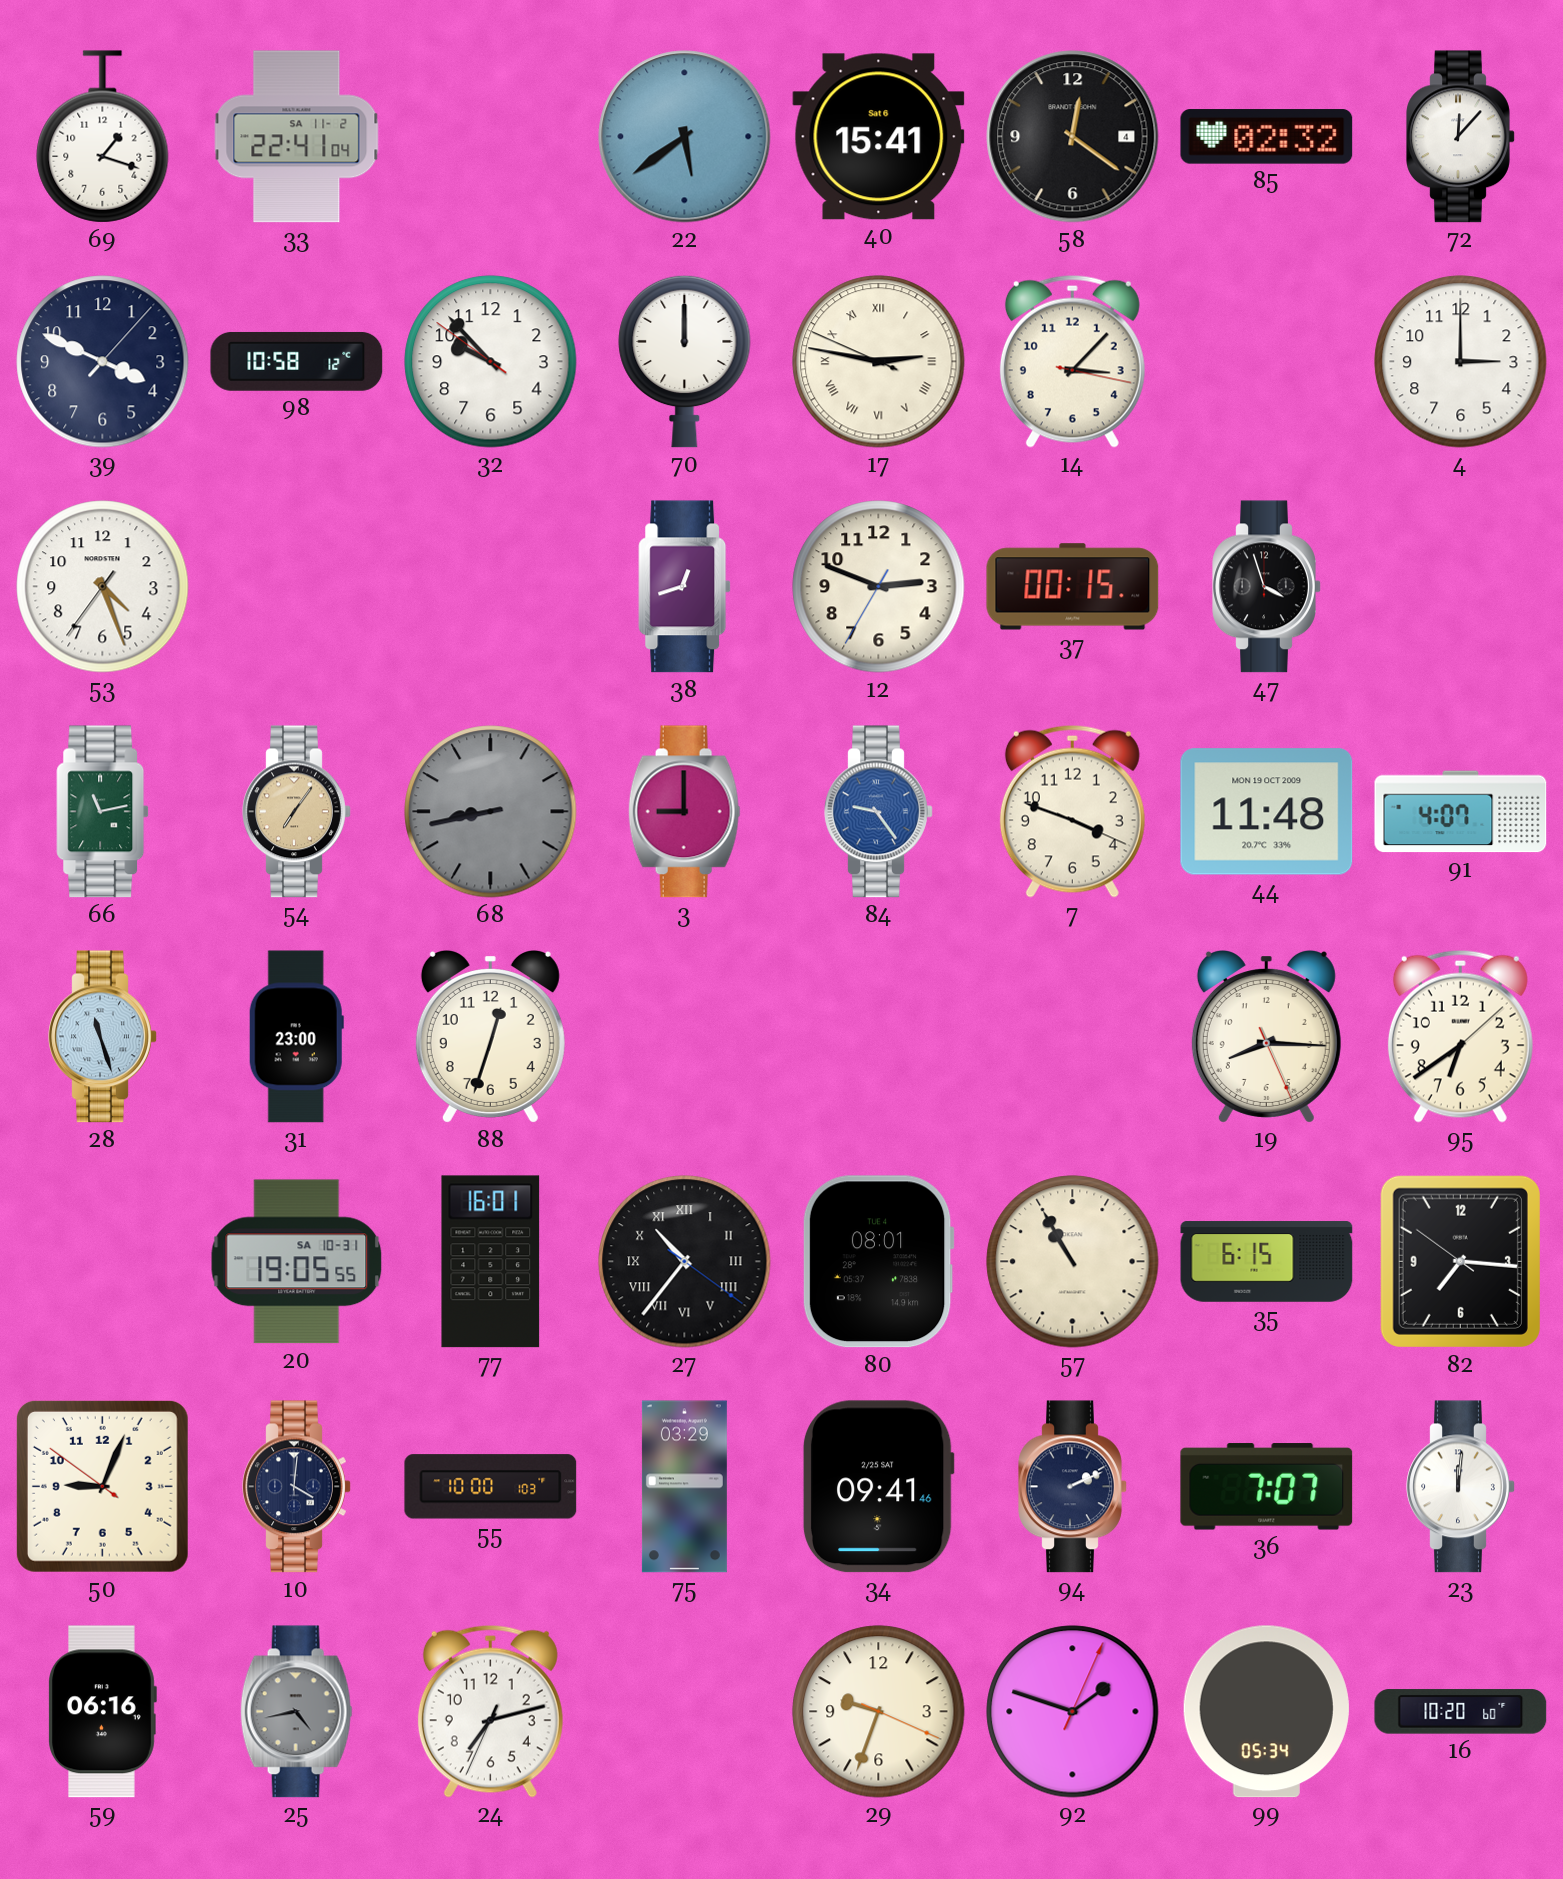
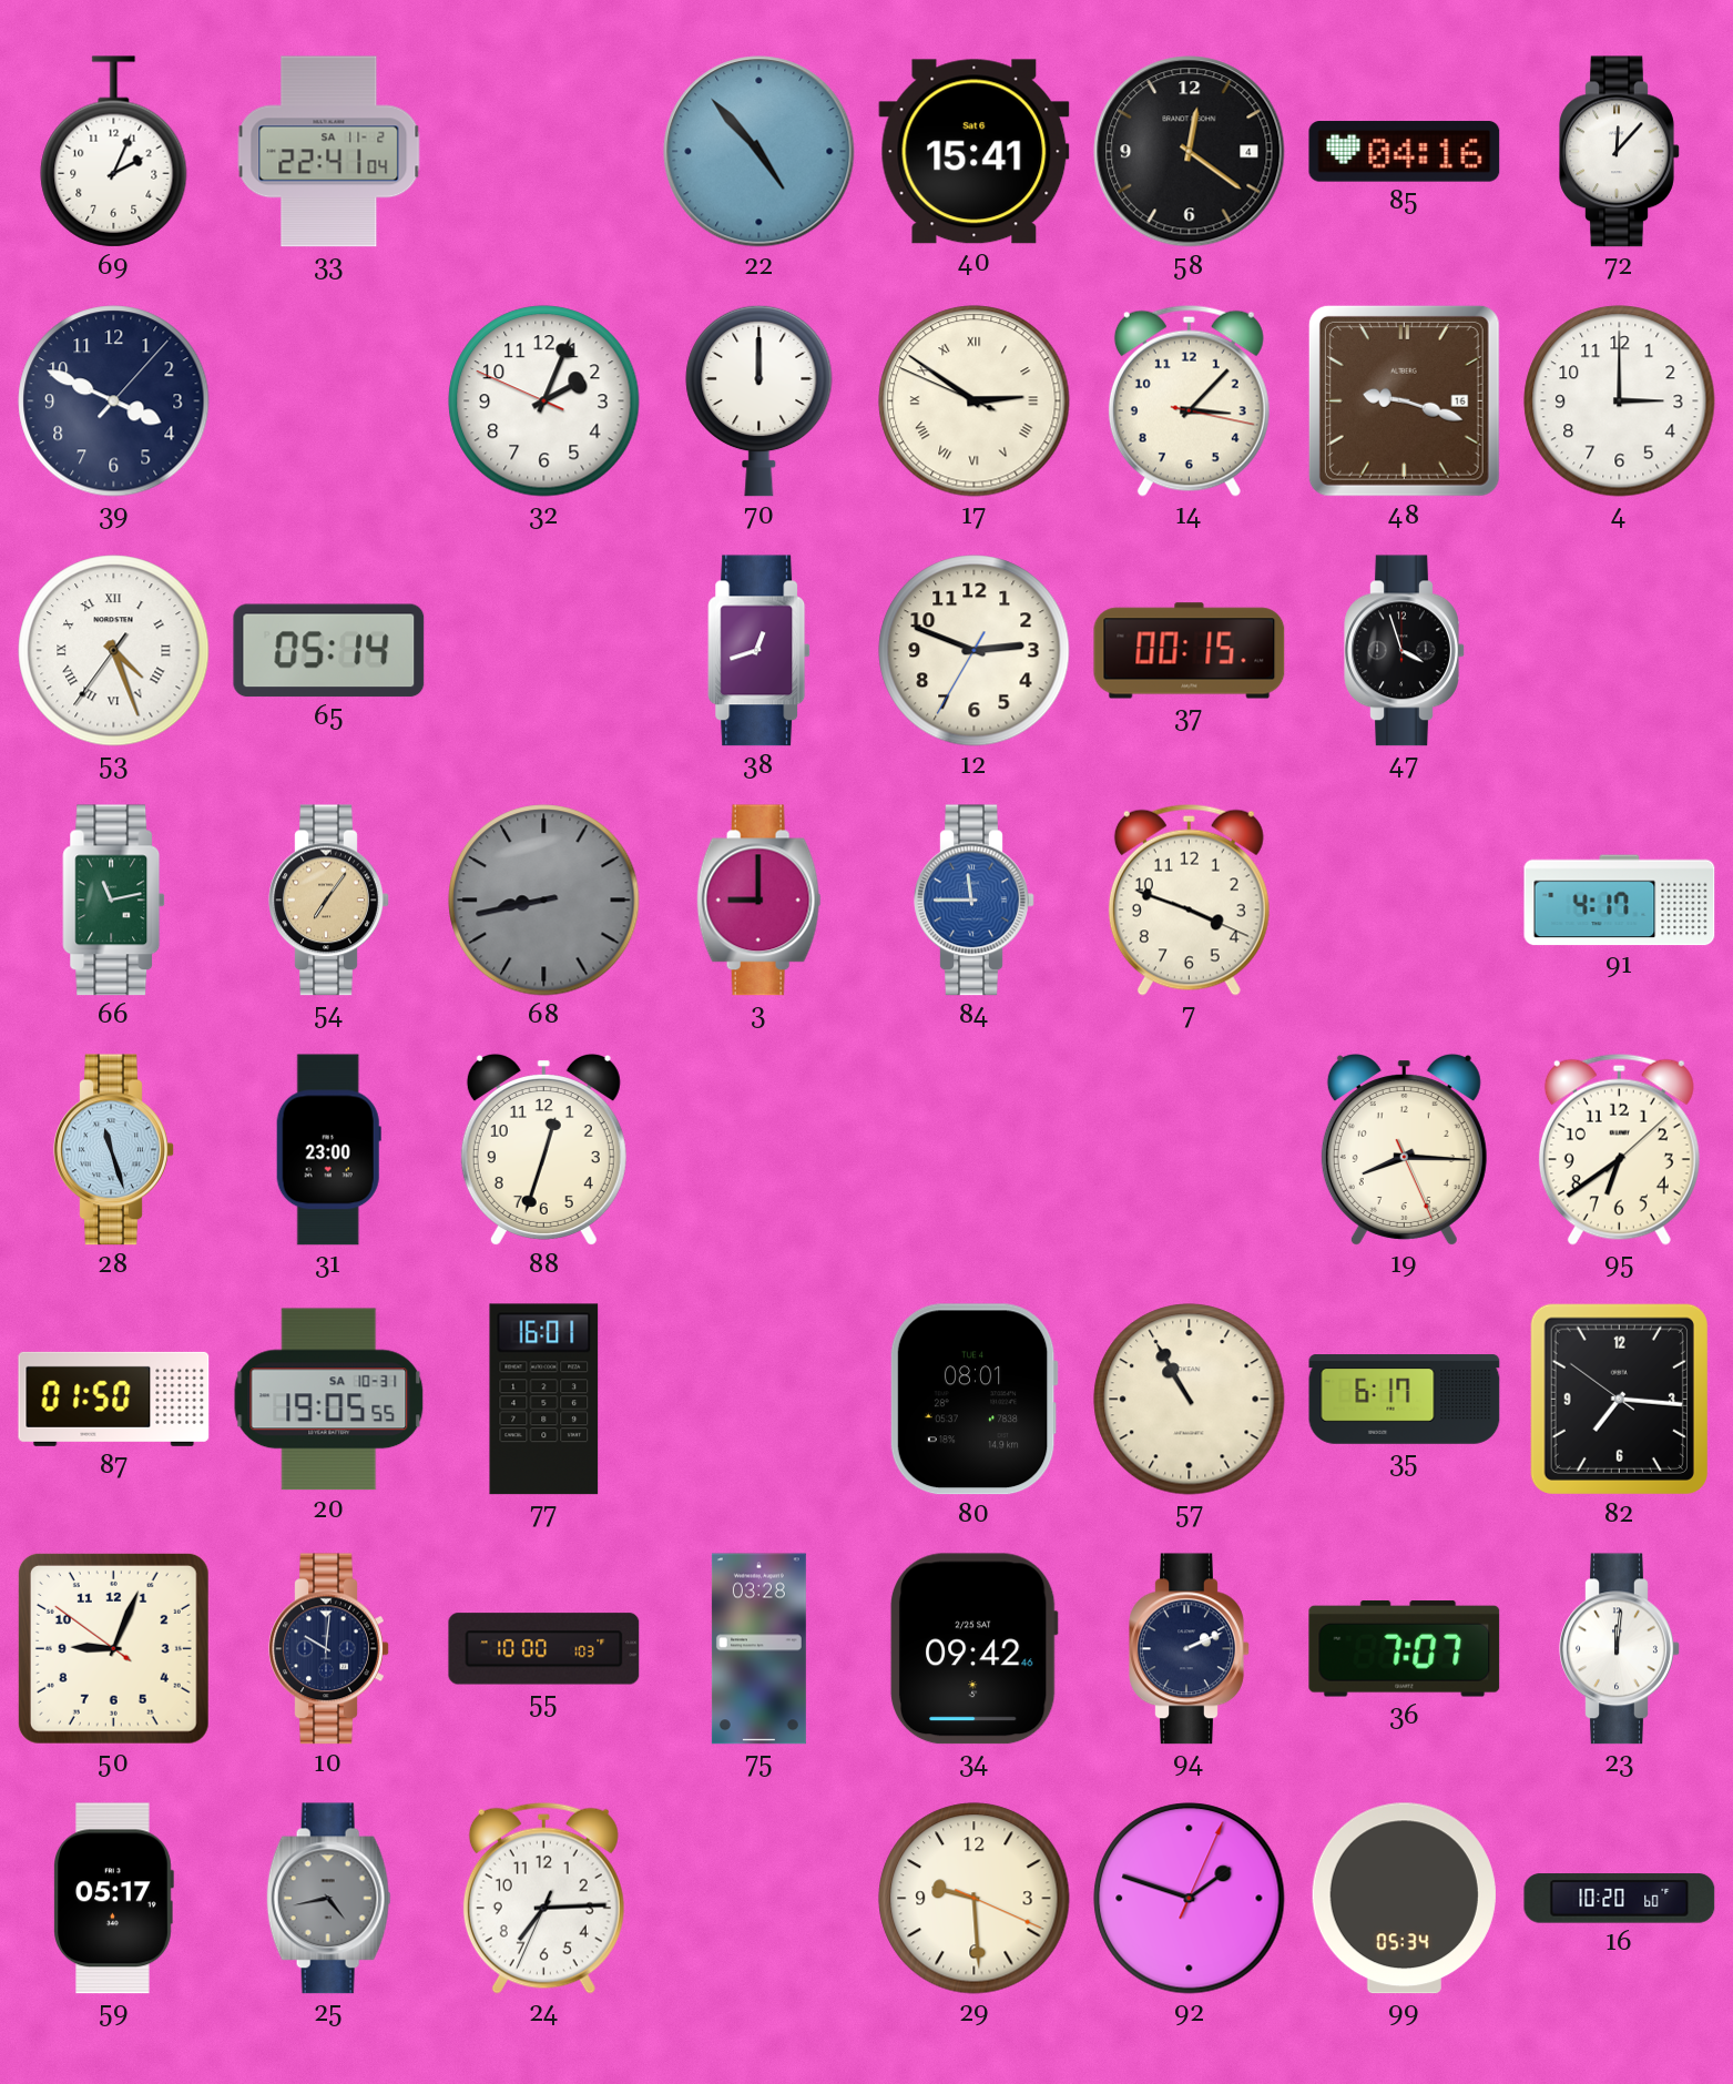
69: 1:18 -> 2:04 (114, 152)
22: 5:39 -> 4:53 (760, 152)
85: 02:32 -> 04:16 (1405, 152)
98: 10:58 -> none (297, 361)
32: 9:52 -> 2:03 (544, 401)
17: 2:46 -> 2:50 (975, 401)
48: none -> 9:18 (1404, 400)
53 numerals: Arabic -> Roman (114, 651)
65: none -> 05:14 (329, 651)
84: 9:24 -> 11:45 (975, 901)
44: 11:48 -> none (1267, 812)
91: 4:07 -> 4:17 (1620, 901)
87: none -> 01:50 (114, 1399)
27: 10:36 -> none (685, 1262)
35: 6:15 -> 6:17 (1405, 1400)
10: 4:01 -> 10:01 (329, 1649)
75: 03:29 -> 03:28 (758, 1649)
34: 09:41 -> 09:42 (973, 1649)
59: 06:16 -> 05:17 (113, 1899)
24: 7:12 -> 7:14 (543, 1898)
29: 9:33 -> 9:29 (975, 1899)
